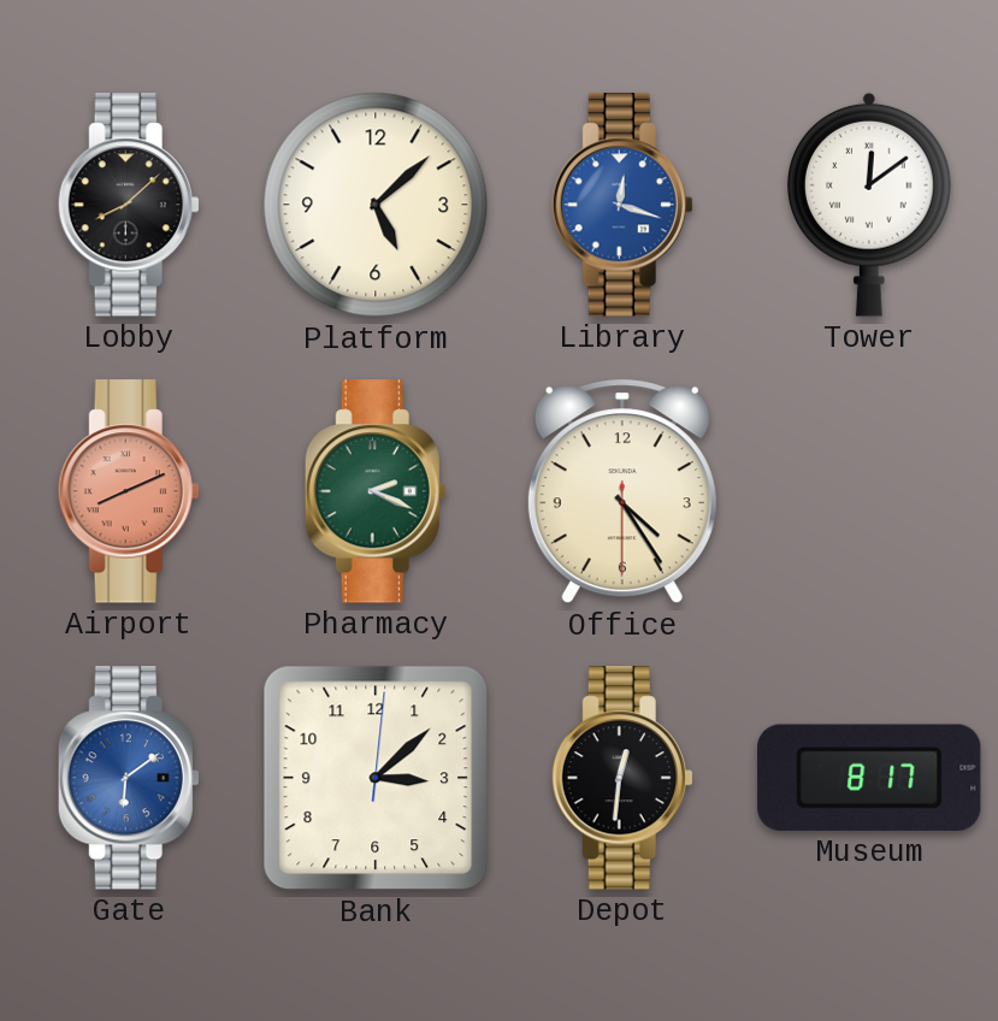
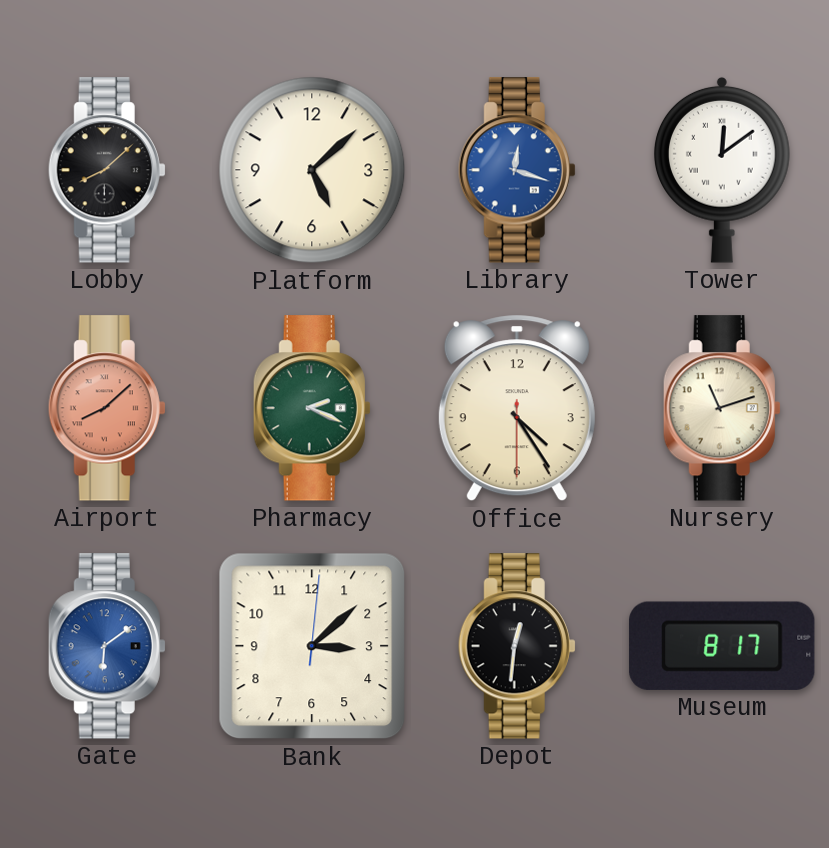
Airport: 8:11 -> 8:08 (107, 408)
Nursery: none -> 11:12 (722, 408)
